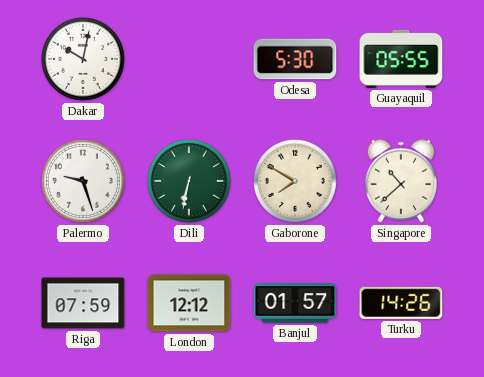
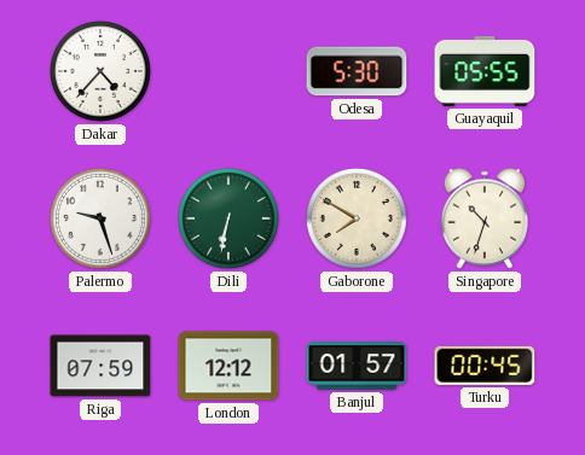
Dakar: 10:02 -> 4:37 (100, 71)
Singapore: 10:38 -> 10:33 (483, 218)
Turku: 14:26 -> 00:45 (485, 366)
